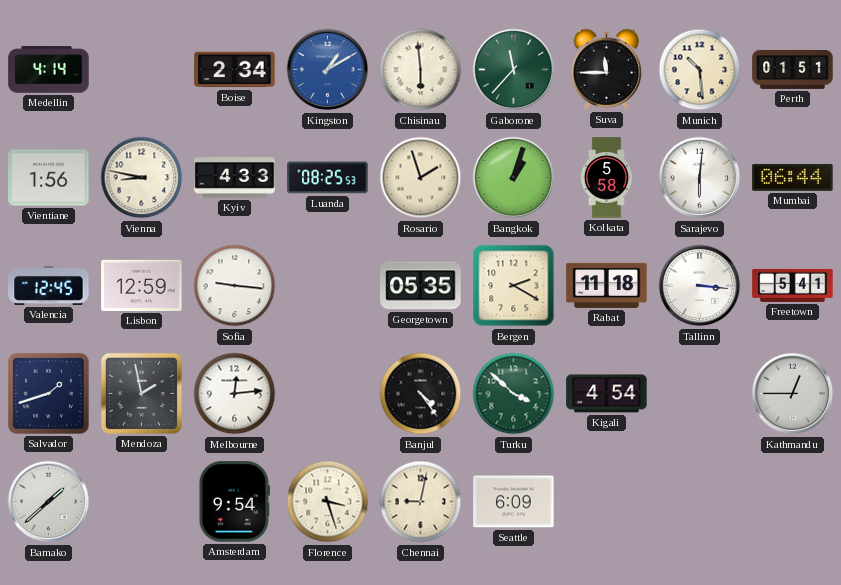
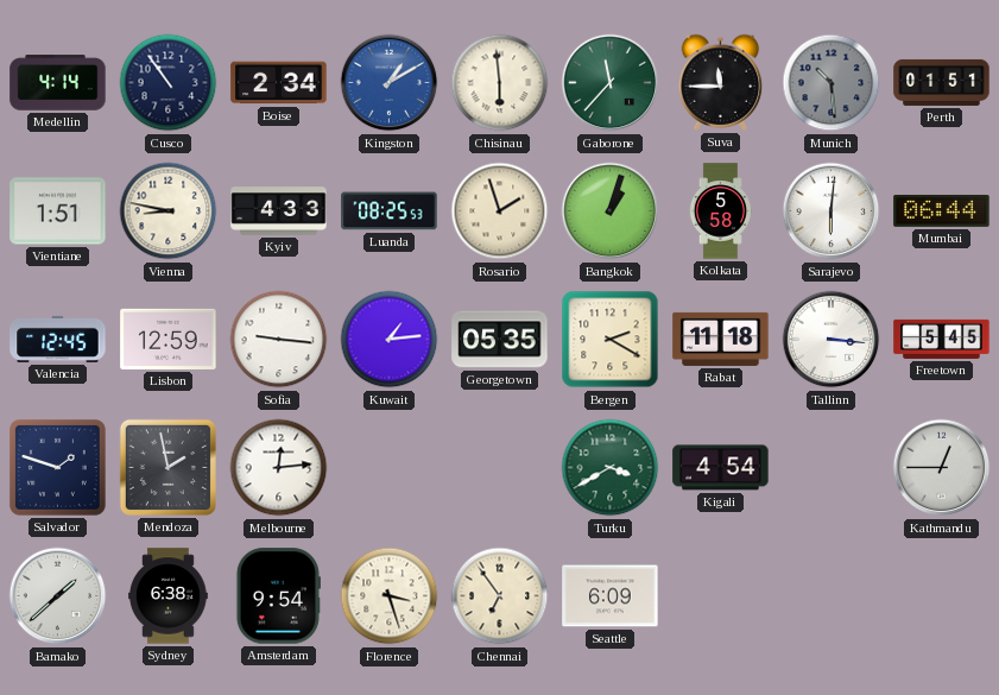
Cusco: none -> 10:54 (169, 83)
Munich dial: cream -> grey (832, 83)
Vientiane: 1:56 -> 1:51 (58, 211)
Kuwait: none -> 1:14 (390, 340)
Freetown: 5:41 -> 5:45 (942, 339)
Salvador: 1:42 -> 1:48 (57, 467)
Banjul: 4:24 -> none (421, 394)
Turku: 3:52 -> 3:40 (611, 468)
Sydney: none -> 6:38 (169, 596)
Chennai: 9:02 -> 6:54 (500, 596)
